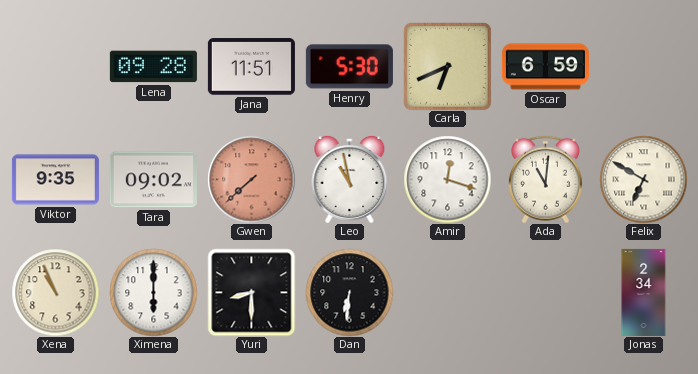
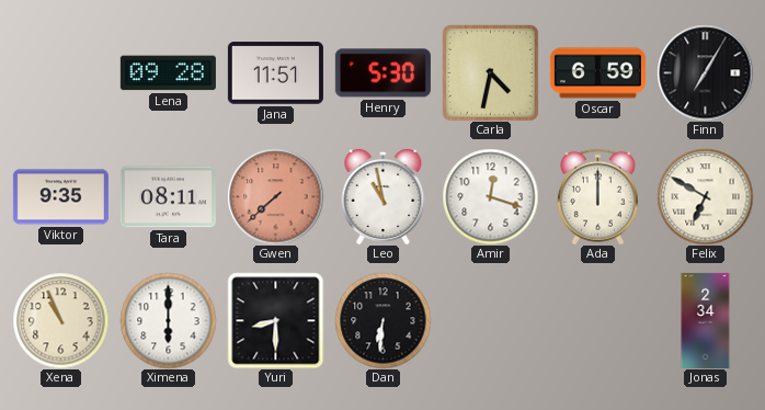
Carla: 6:41 -> 4:32 (491, 73)
Finn: none -> 7:05 (705, 72)
Tara: 09:02 -> 08:11 (168, 197)
Ada: 11:01 -> 12:00 (597, 196)
